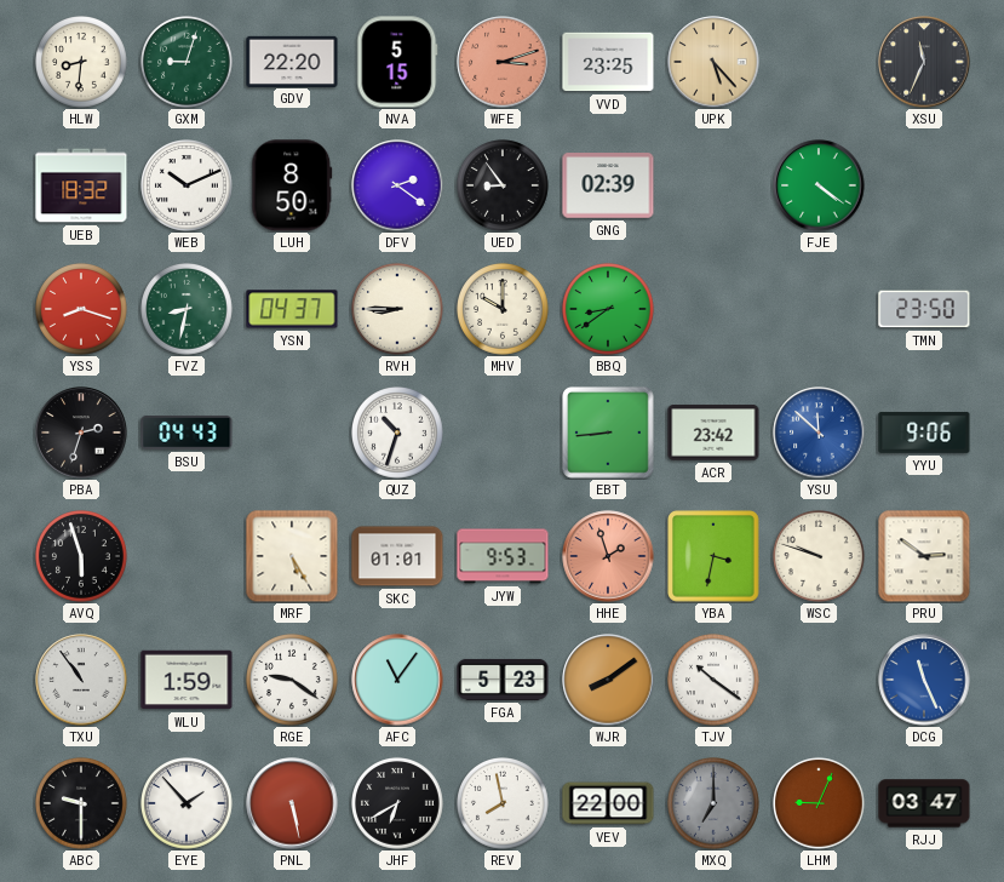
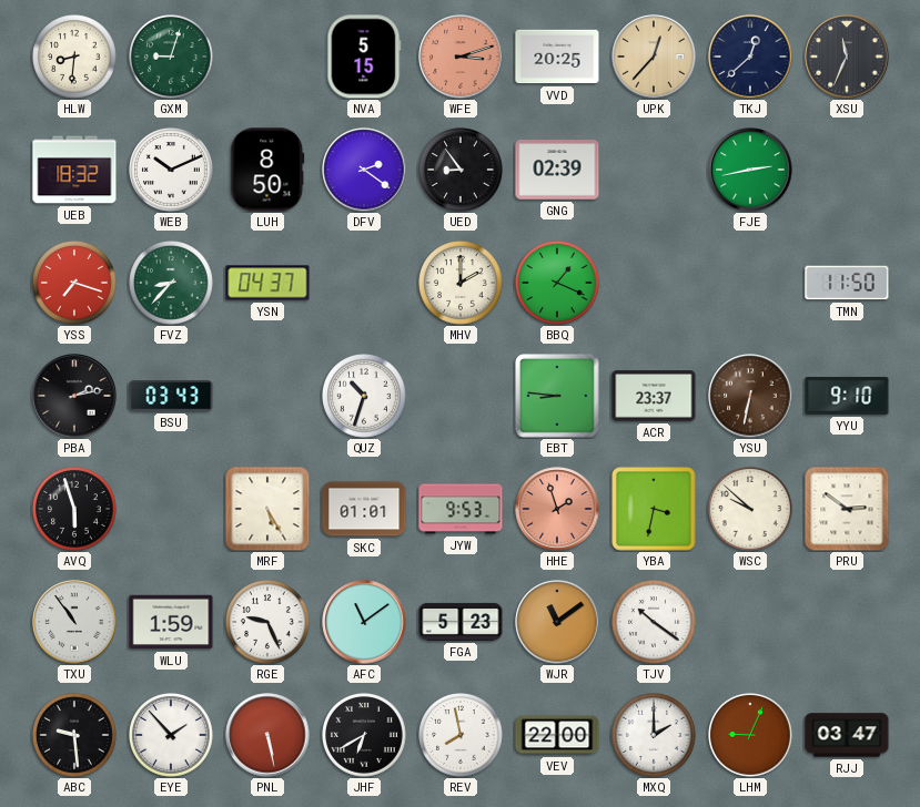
GDV: 22:20 -> none (292, 61)
VVD: 23:25 -> 20:25 (557, 57)
UPK: 5:23 -> 12:37 (654, 57)
TKJ: none -> 12:38 (750, 57)
FJE: 4:21 -> 2:43 (750, 170)
YSS: 8:18 -> 7:18 (75, 284)
FVZ: 8:32 -> 8:37 (172, 284)
RVH: 8:45 -> none (398, 310)
MHV: 10:00 -> 2:00 (462, 284)
BBQ: 8:39 -> 1:19 (558, 284)
TMN: 23:50 -> 11:50 (847, 283)
PBA: 2:33 -> 2:13 (74, 396)
BSU: 04:43 -> 03:43 (171, 396)
EBT: 8:44 -> 8:46 (558, 397)
ACR: 23:42 -> 23:37 (654, 396)
YSU: 11:52 -> 6:32 (750, 396)
YSU dial: blue -> brown (750, 396)
YYU: 9:06 -> 9:10 (847, 396)
WSC: 9:48 -> 9:52 (751, 510)
RGE: 9:21 -> 9:26 (269, 623)
AFC: 11:06 -> 11:09 (364, 622)
WJR: 8:09 -> 11:09 (557, 622)
DCG: 11:26 -> none (924, 680)
ABC: 9:30 -> 9:29 (75, 736)
MXQ: 7:00 -> 2:00 (655, 736)
MXQ dial: grey -> white (655, 736)
